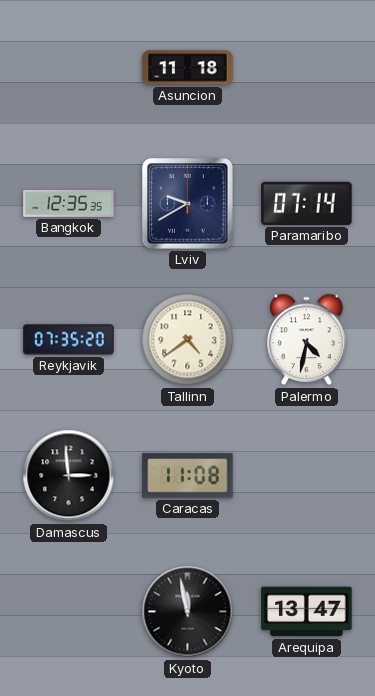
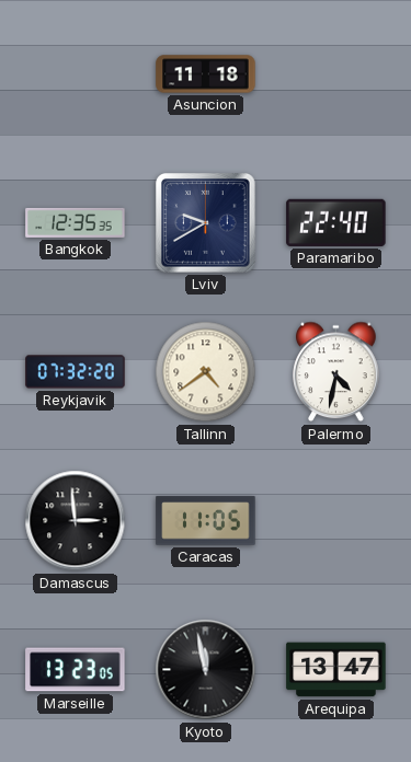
Paramaribo: 07:14 -> 22:40 (336, 222)
Reykjavik: 07:35 -> 07:32 (76, 372)
Caracas: 11:08 -> 11:05 (206, 521)
Marseille: none -> 13:23 (76, 670)
